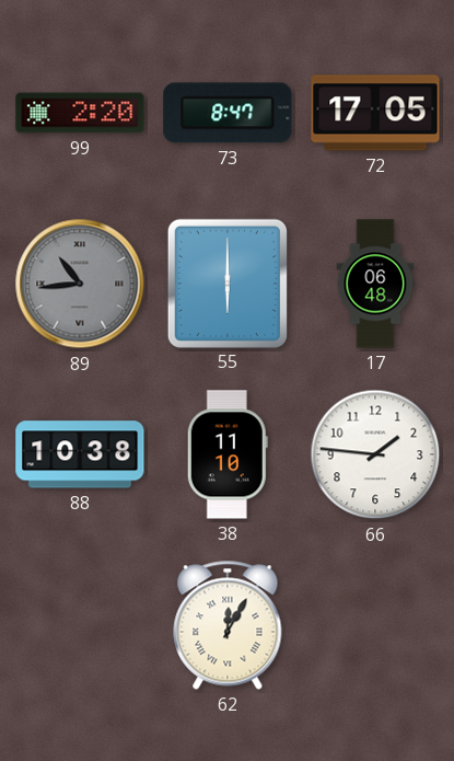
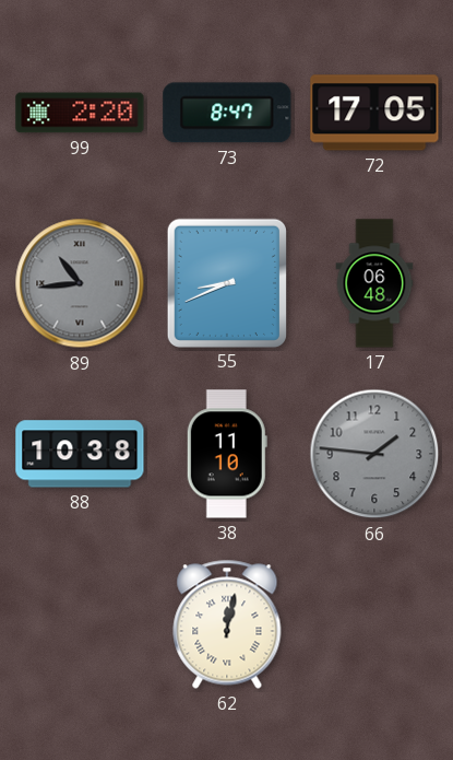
55: 6:00 -> 8:41 (227, 282)
66 dial: white -> grey (374, 454)
62: 12:05 -> 12:02 (227, 624)
